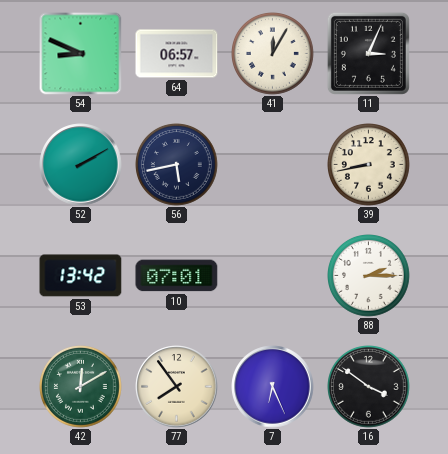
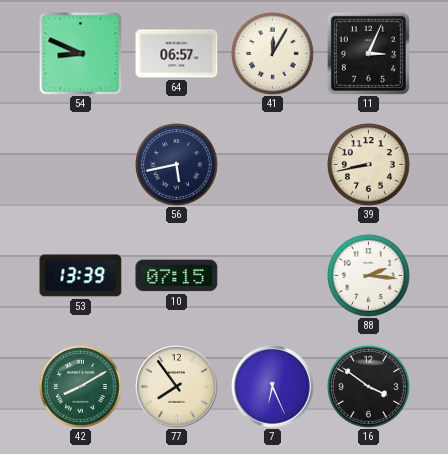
52: 2:10 -> none (81, 165)
53: 13:42 -> 13:39 (81, 276)
10: 07:01 -> 07:15 (177, 276)
88: 2:15 -> 2:16 (369, 276)
42: 12:10 -> 8:10 (81, 387)
